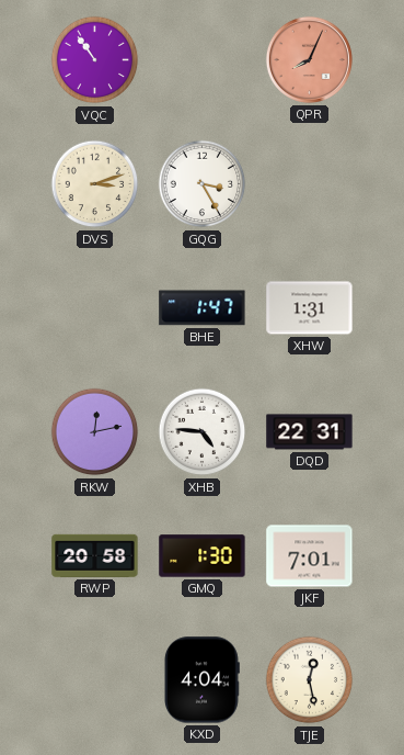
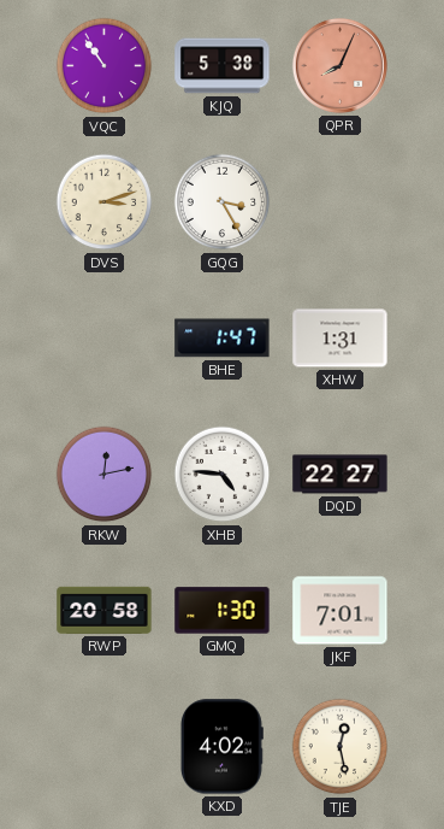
KJQ: none -> 5:38 (223, 66)
DQD: 22:31 -> 22:27 (341, 475)
KXD: 4:04 -> 4:02 (221, 747)
